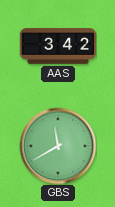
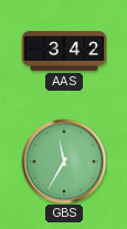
GBS: 11:40 -> 11:35 (64, 162)
